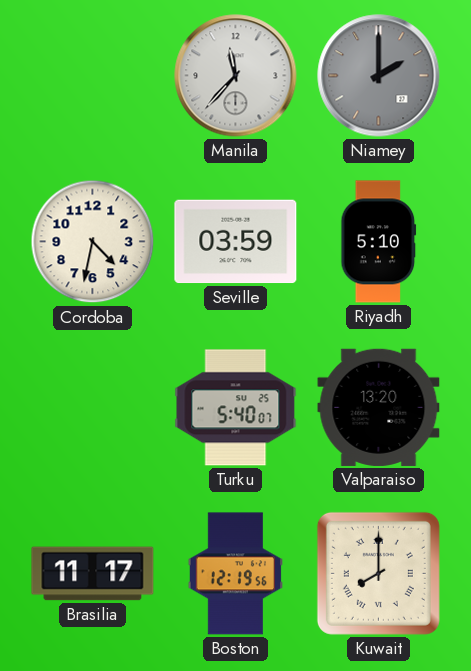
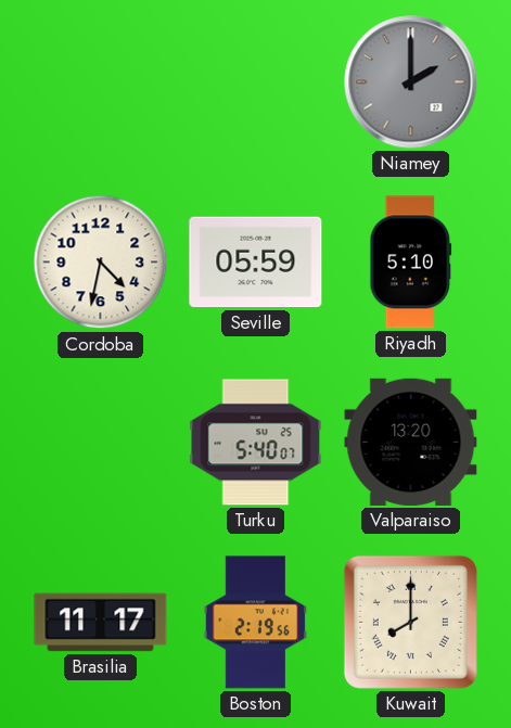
Manila: 11:37 -> none (236, 76)
Seville: 03:59 -> 05:59 (256, 263)
Boston: 12:19 -> 2:19 (256, 623)
